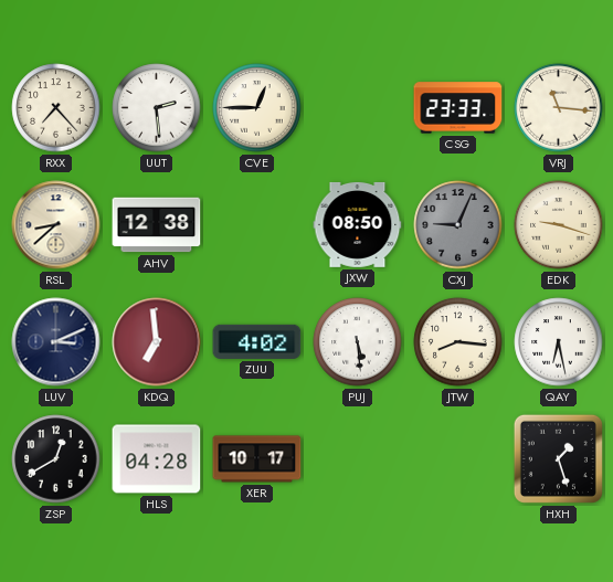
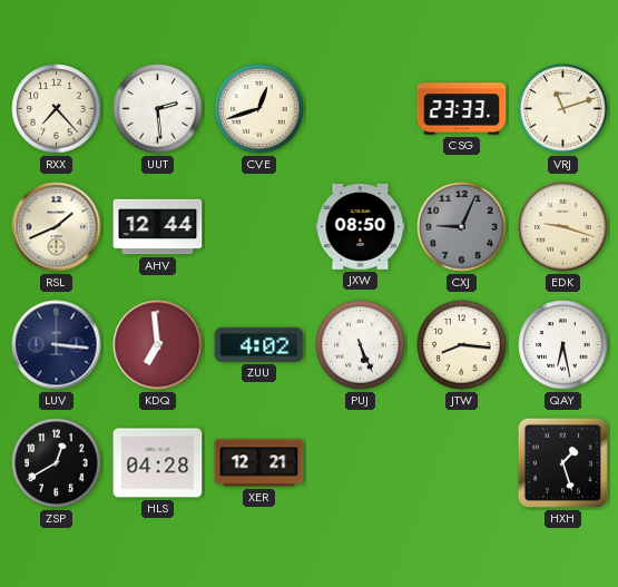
CVE: 12:45 -> 12:42 (259, 109)
VRJ: 11:16 -> 11:12 (563, 109)
RSL: 8:38 -> 1:41 (57, 227)
AHV: 12:38 -> 12:44 (158, 227)
LUV: 3:11 -> 3:16 (57, 345)
PUJ: 5:29 -> 5:26 (361, 345)
XER: 10:17 -> 12:21 (259, 463)
